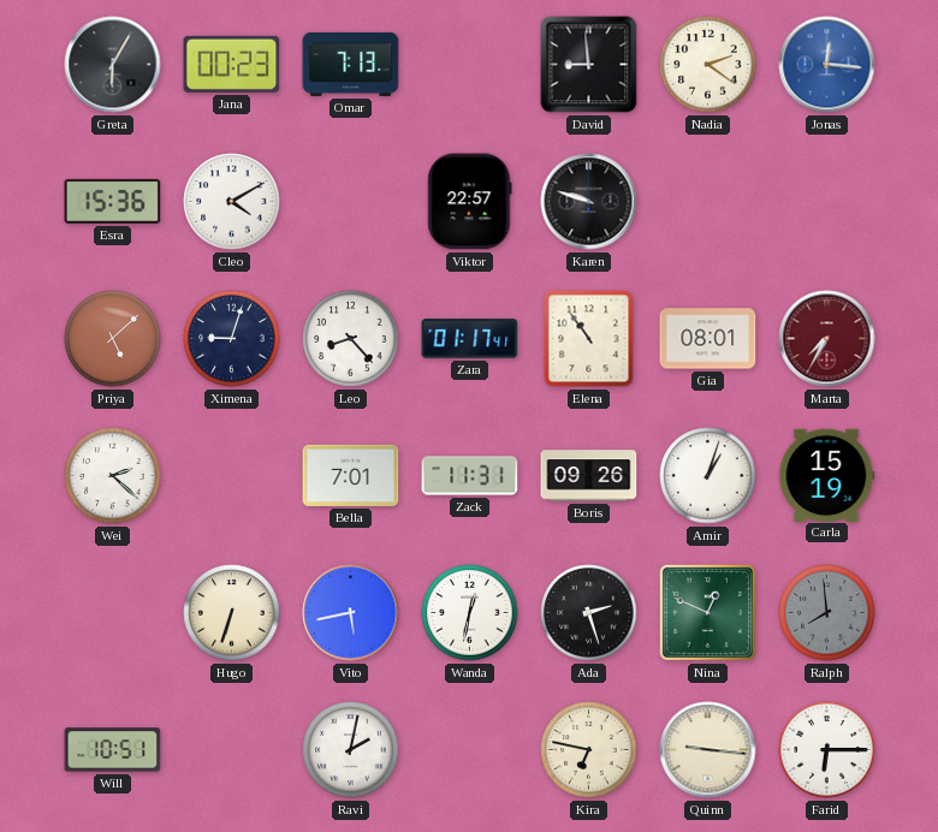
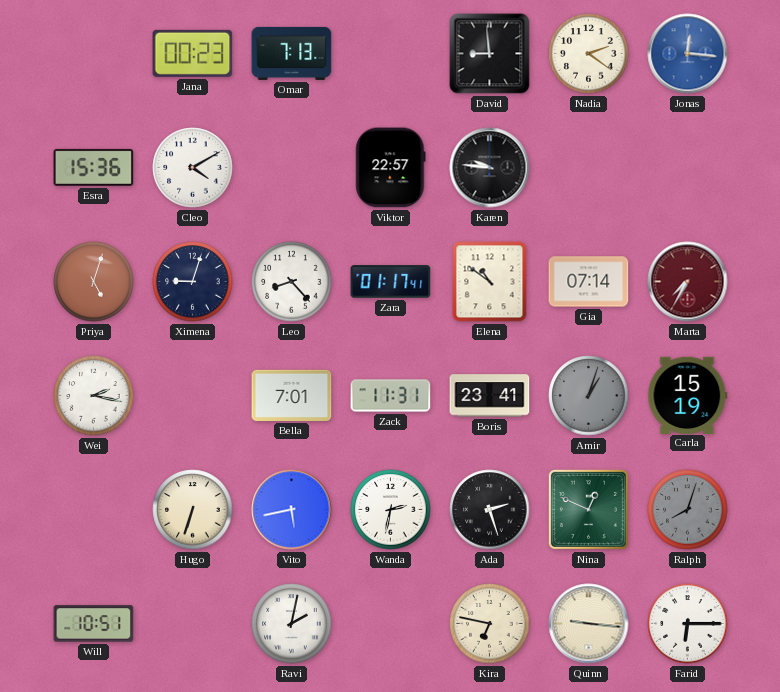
Greta: 6:05 -> none (113, 65)
Karen: 9:48 -> 9:46 (490, 168)
Priya: 5:08 -> 5:03 (94, 282)
Elena: 10:54 -> 10:51 (490, 282)
Gia: 08:01 -> 07:14 (589, 282)
Wei: 2:22 -> 2:17 (94, 396)
Boris: 09:26 -> 23:41 (490, 396)
Amir dial: white -> grey (589, 396)
Wanda: 12:32 -> 2:32 (391, 510)
Ralph: 7:59 -> 8:03 (688, 510)
